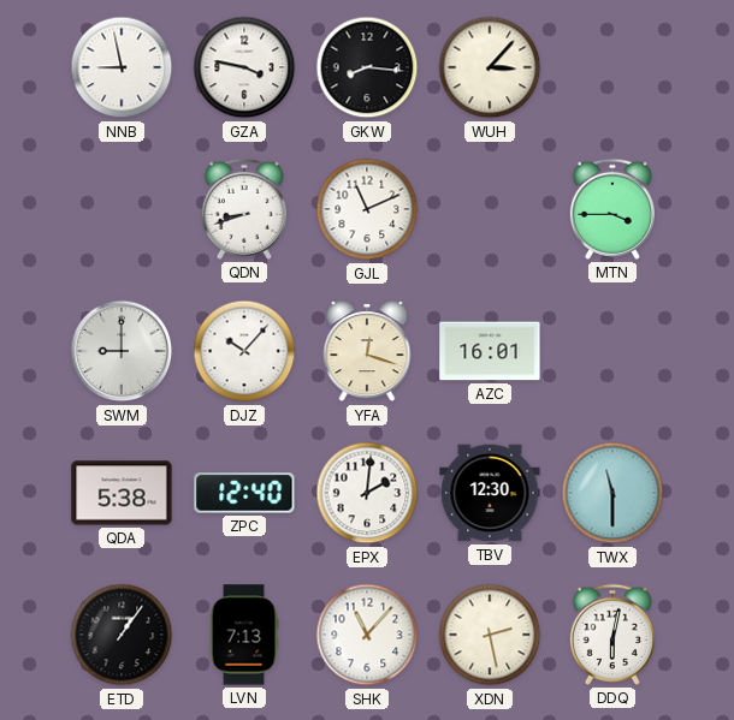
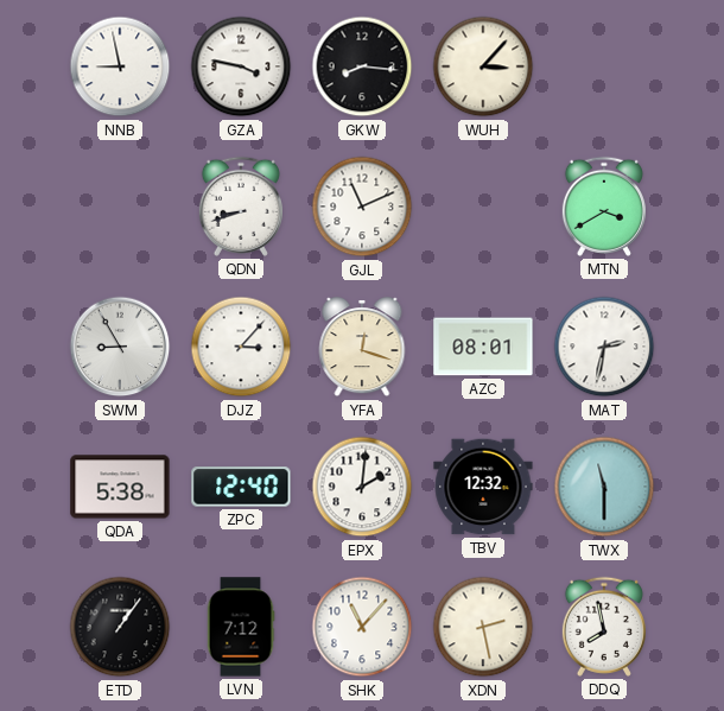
MTN: 3:45 -> 3:40 (604, 207)
SWM: 9:00 -> 8:55 (120, 347)
DJZ: 10:07 -> 3:07 (241, 347)
AZC: 16:01 -> 08:01 (483, 347)
MAT: none -> 2:32 (604, 347)
TBV: 12:30 -> 12:32 (483, 487)
LVN: 7:13 -> 7:12 (241, 627)
DDQ: 6:02 -> 7:58 (604, 627)
